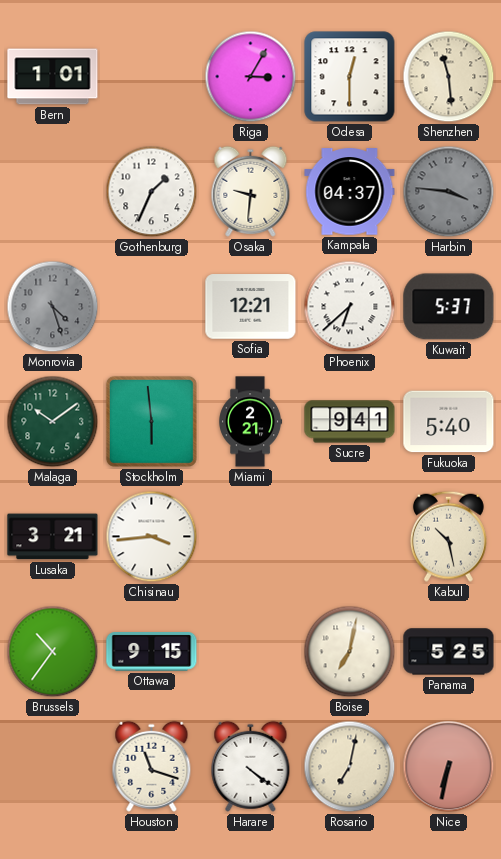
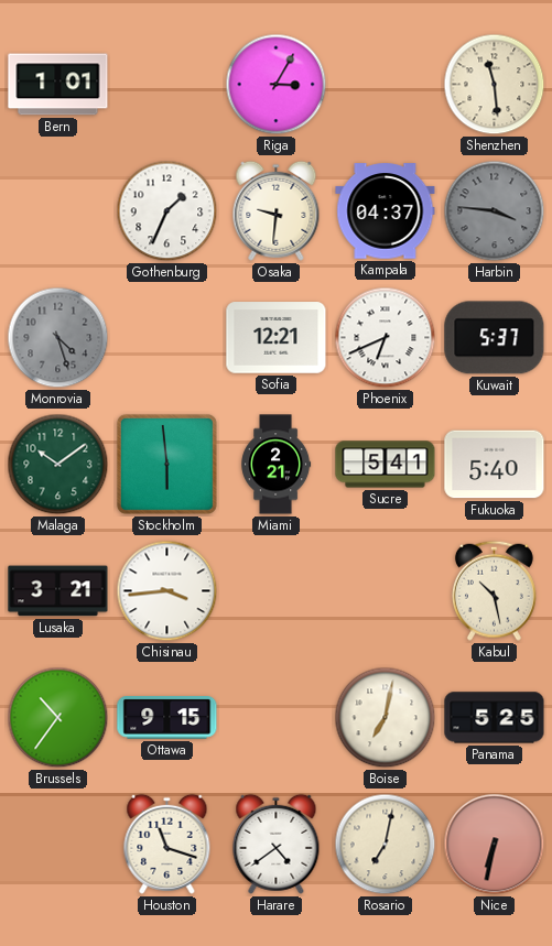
Odesa: 12:30 -> none (350, 77)
Phoenix: 6:38 -> 6:41 (386, 338)
Sucre: 9:41 -> 5:41 (386, 465)
Harare: 4:21 -> 4:39 (277, 844)
